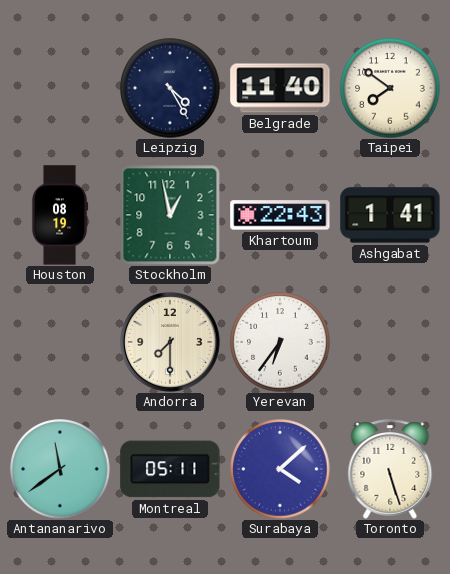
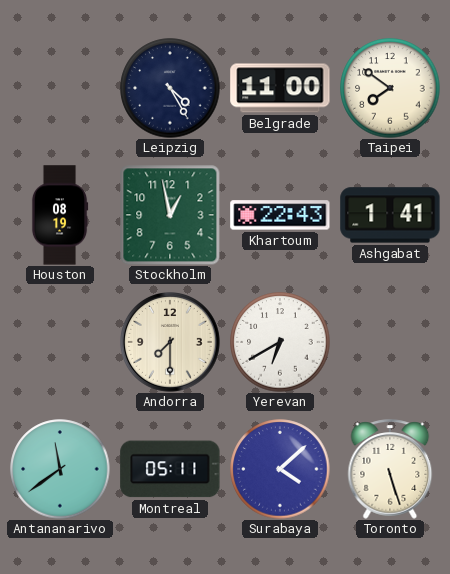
Belgrade: 11:40 -> 11:00 (280, 88)
Yerevan: 6:36 -> 6:40 (280, 342)
